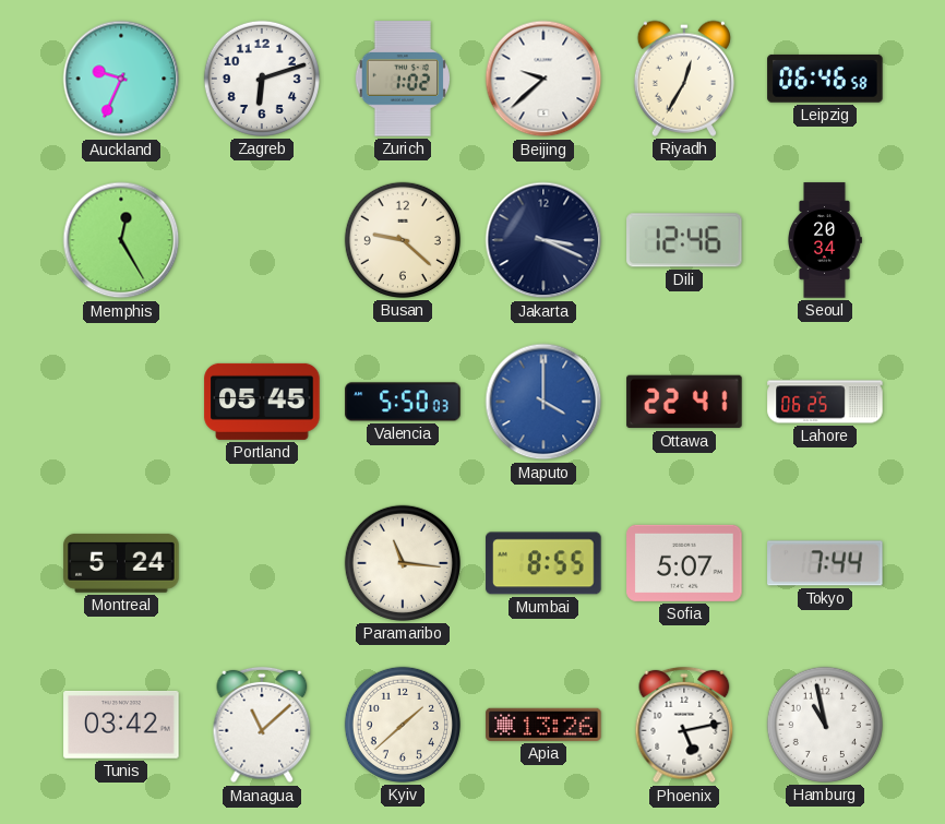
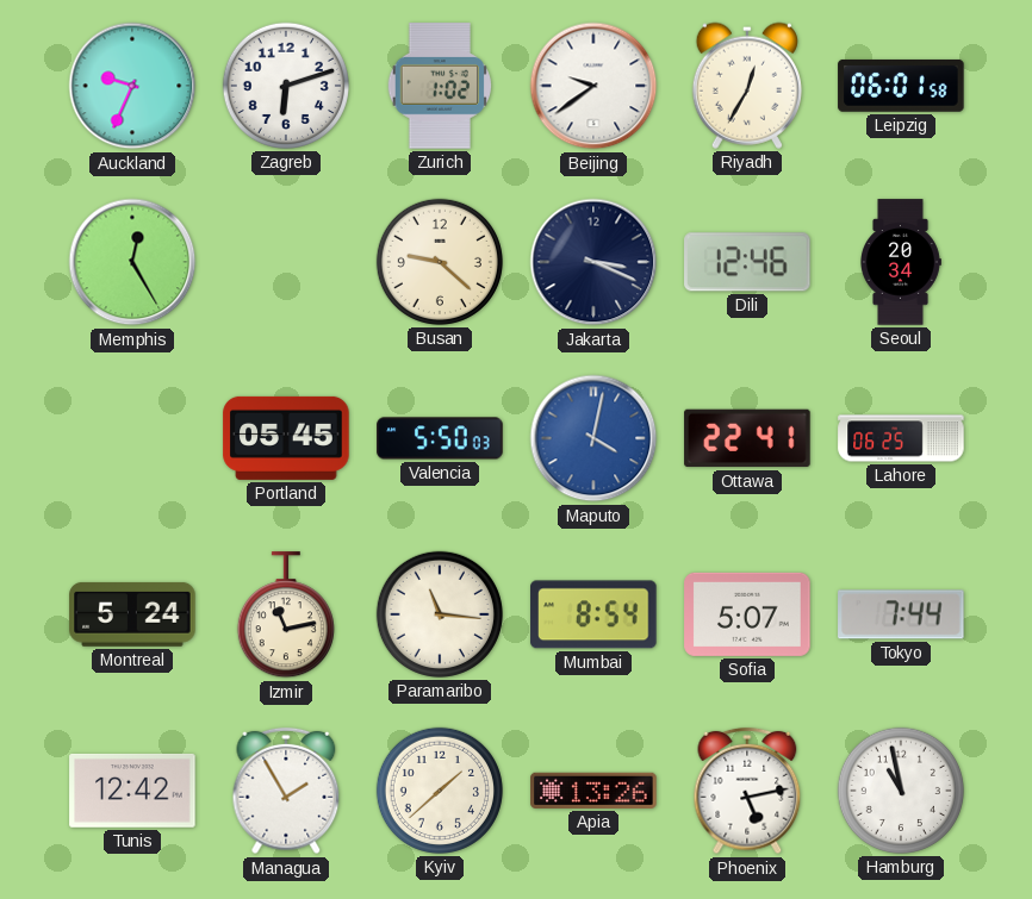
Beijing: 9:38 -> 9:39 (593, 86)
Leipzig: 06:46 -> 06:01 (901, 86)
Maputo: 4:00 -> 4:02 (593, 438)
Izmir: none -> 11:13 (286, 616)
Mumbai: 8:55 -> 8:54 (593, 614)
Tunis: 03:42 -> 12:42 (132, 791)
Managua: 11:08 -> 1:55 (286, 791)
